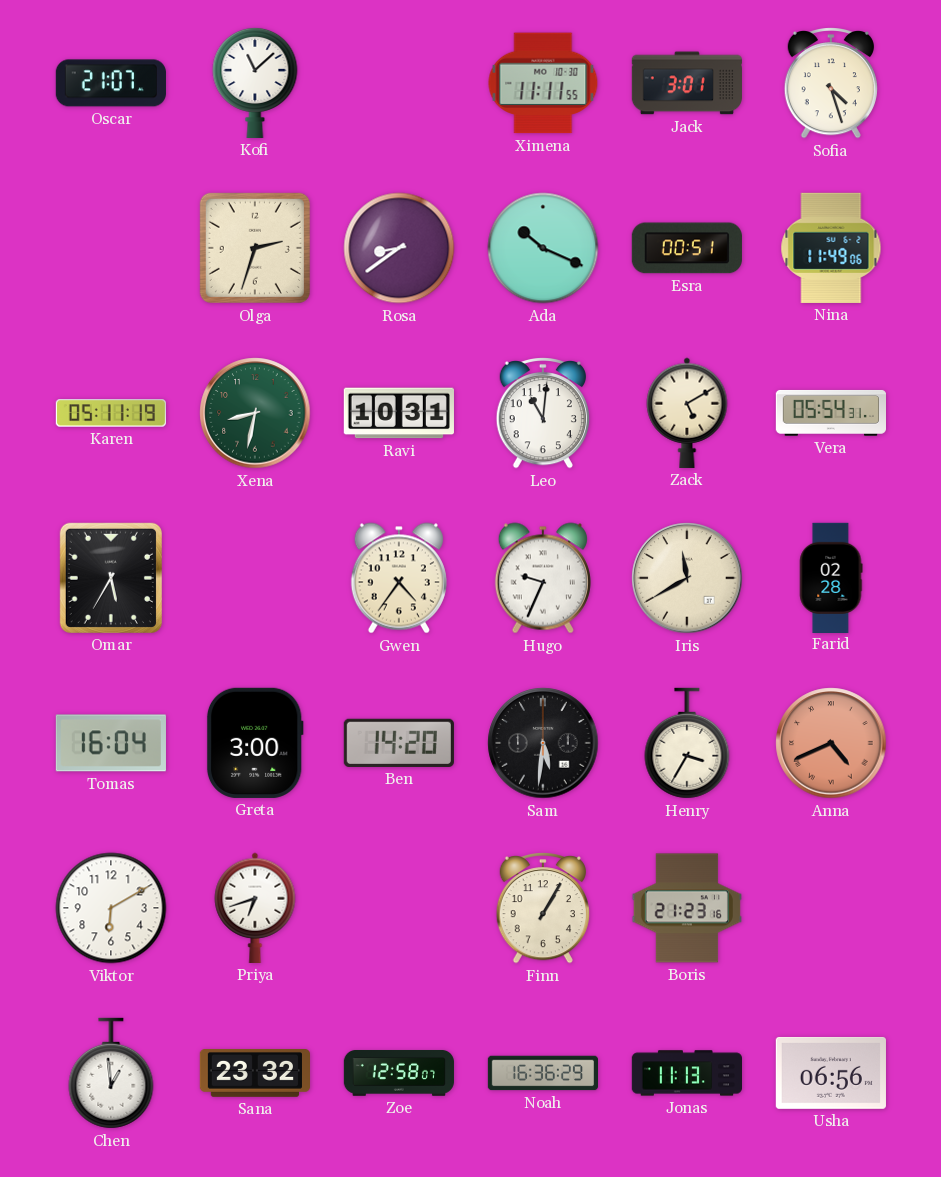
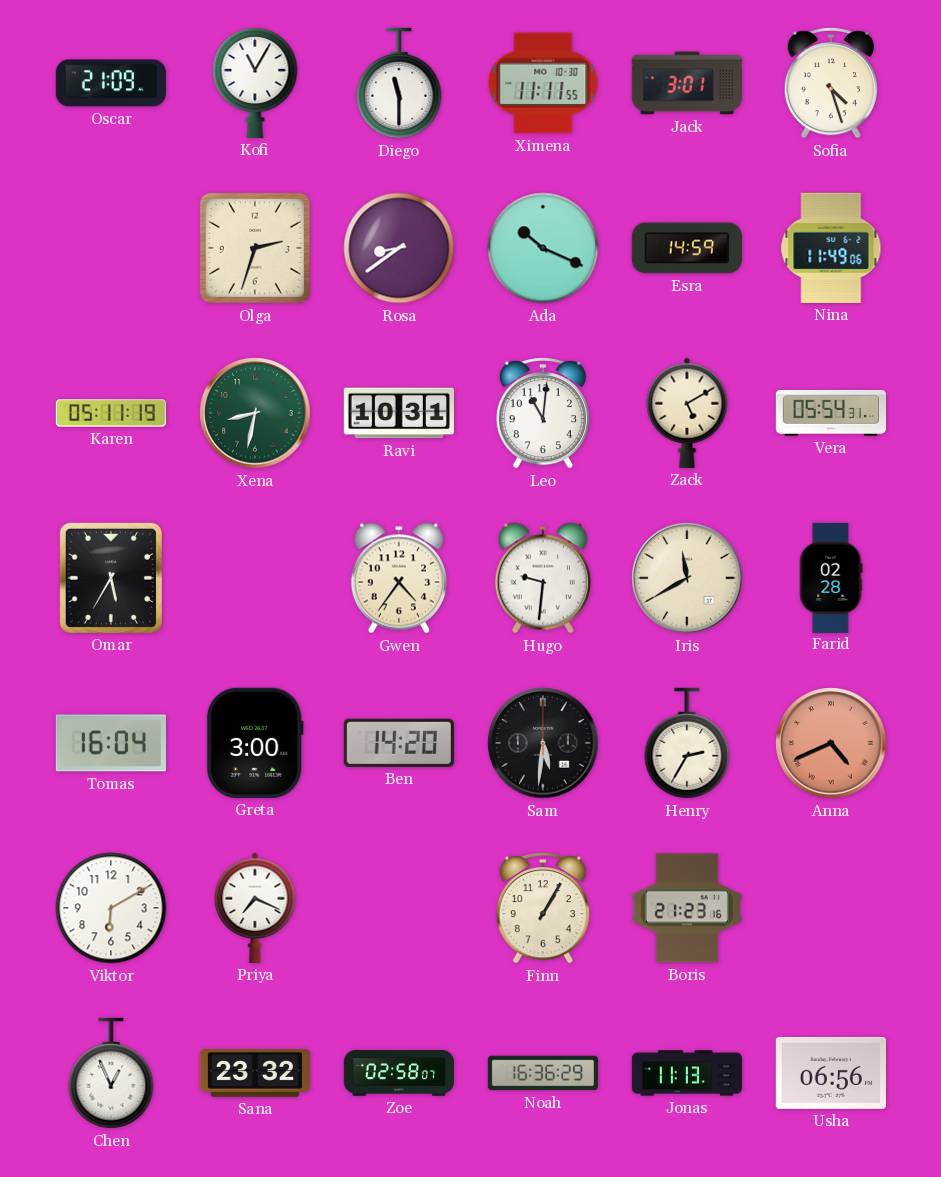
Oscar: 21:07 -> 21:09 (111, 83)
Kofi: 11:08 -> 11:05 (255, 82)
Diego: none -> 11:30 (399, 83)
Esra: 00:51 -> 14:59 (687, 248)
Hugo: 9:34 -> 9:31 (543, 578)
Henry: 3:35 -> 2:35 (687, 743)
Priya: 6:42 -> 7:19 (255, 908)
Chen: 12:59 -> 12:56 (111, 1073)
Zoe: 12:58 -> 02:58 (399, 1074)
